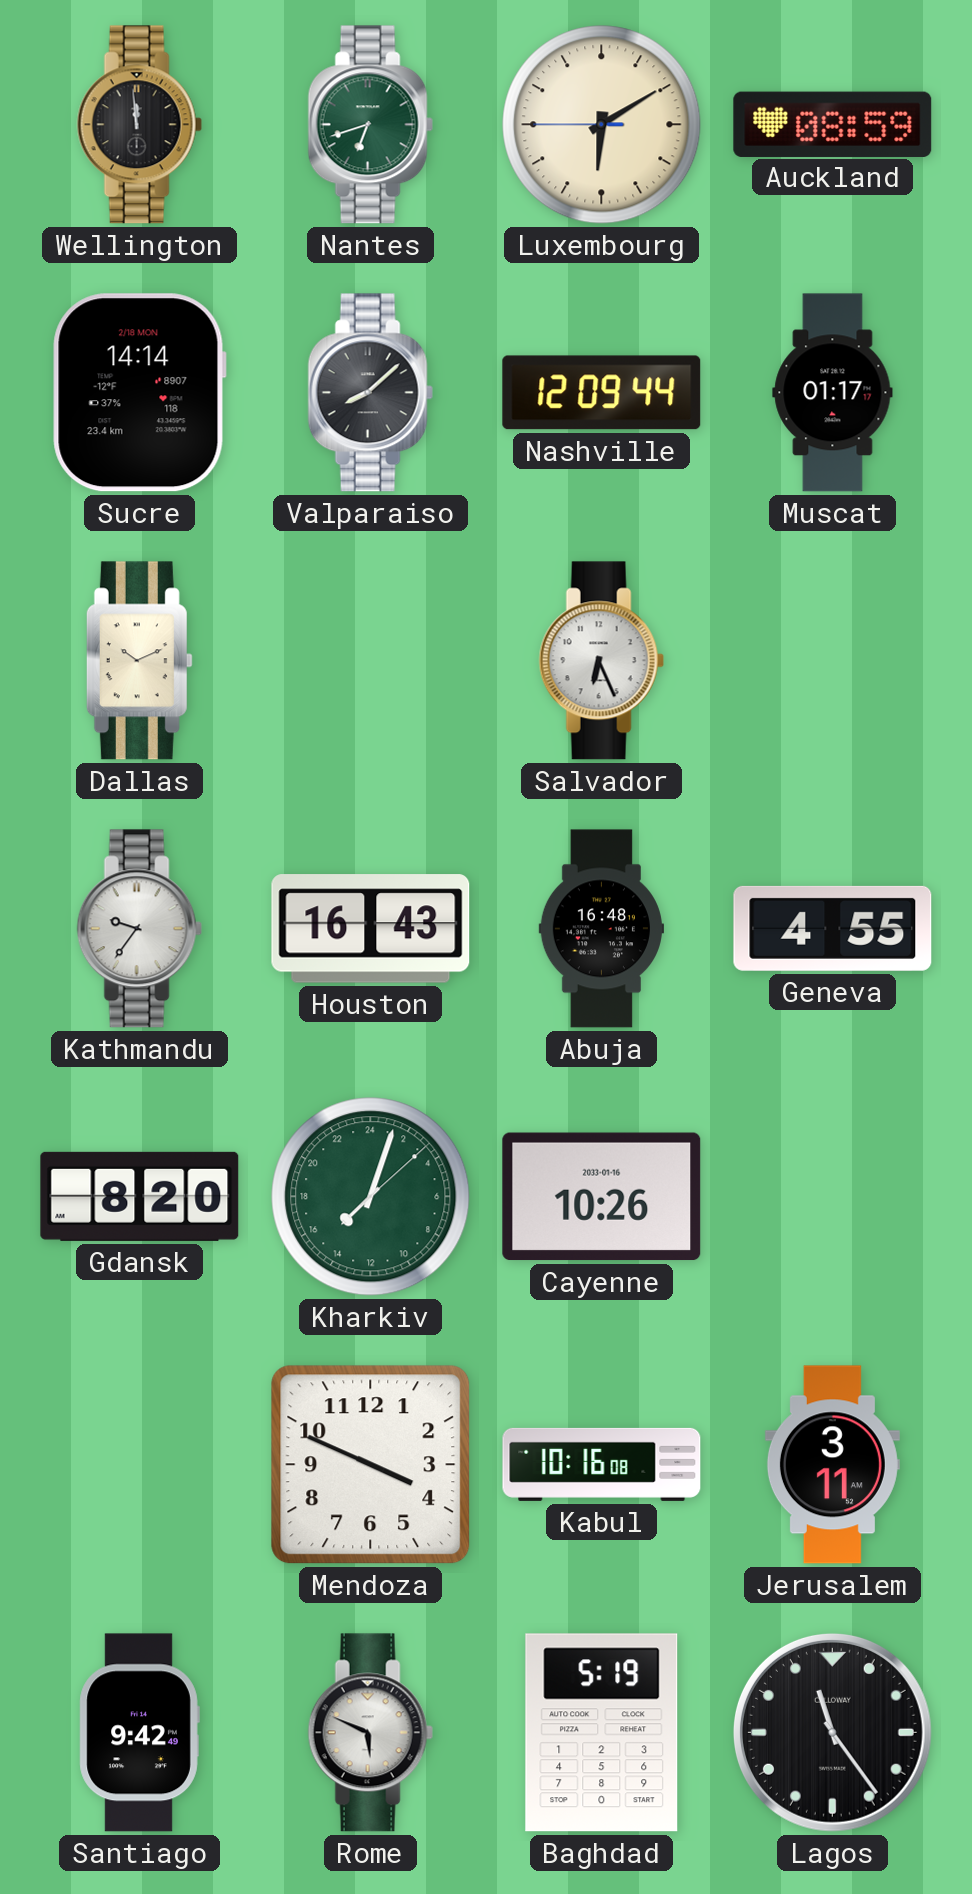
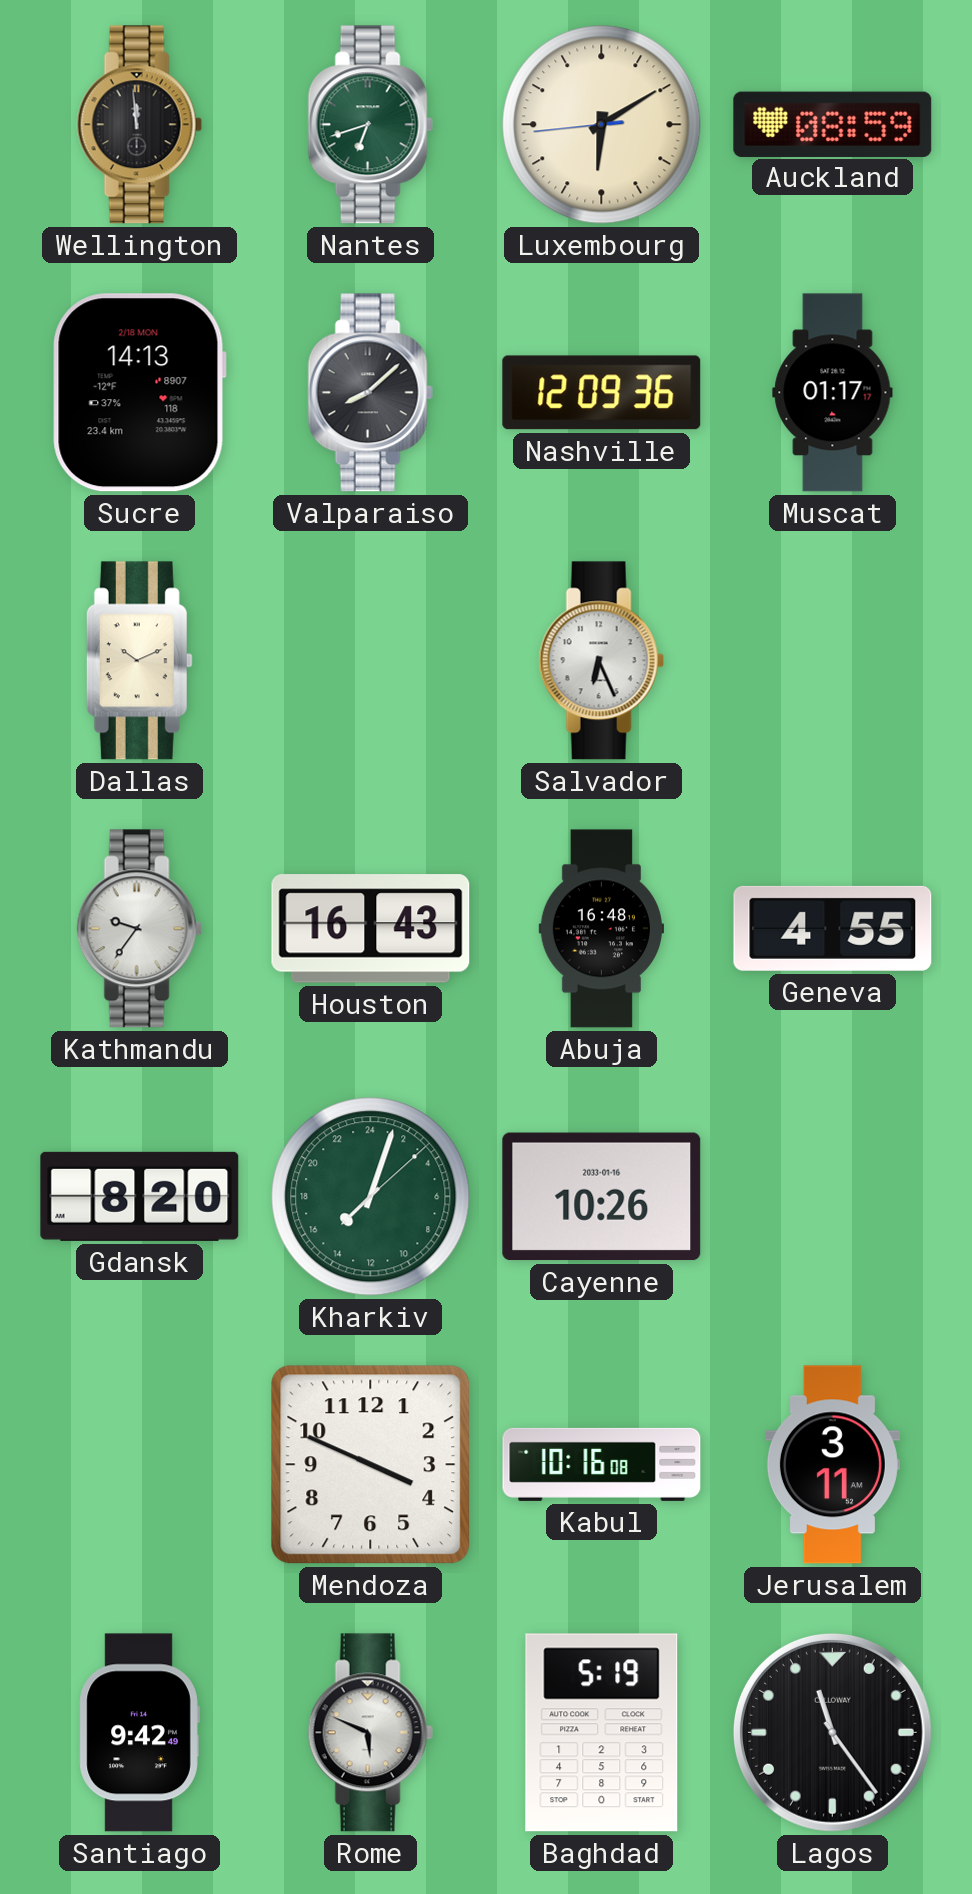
Luxembourg: 6:09:45 -> 6:09:44 (602, 125)
Sucre: 14:14 -> 14:13 (139, 393)
Nashville: 12:09:44 -> 12:09:36 (602, 393)
